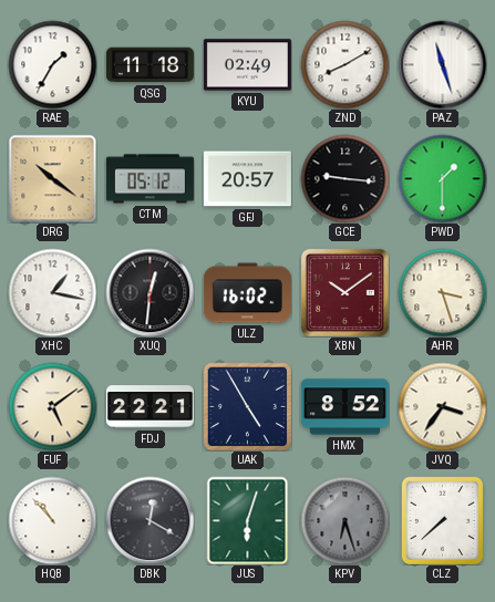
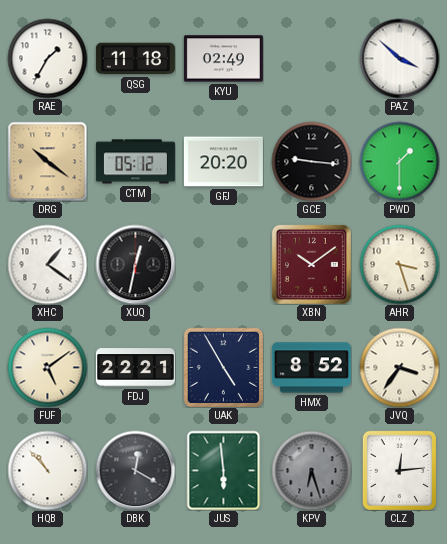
ZND: 8:10 -> none (344, 64)
PAZ: 11:27 -> 3:52 (399, 58)
GFJ: 20:57 -> 20:20 (223, 162)
XHC: 1:17 -> 1:21 (47, 264)
XUQ: 12:31 -> 12:32 (135, 264)
ULZ: 16:02 -> none (247, 293)
JUS: 6:03 -> 5:59 (224, 470)
CLZ: 7:38 -> 12:14 (399, 470)
